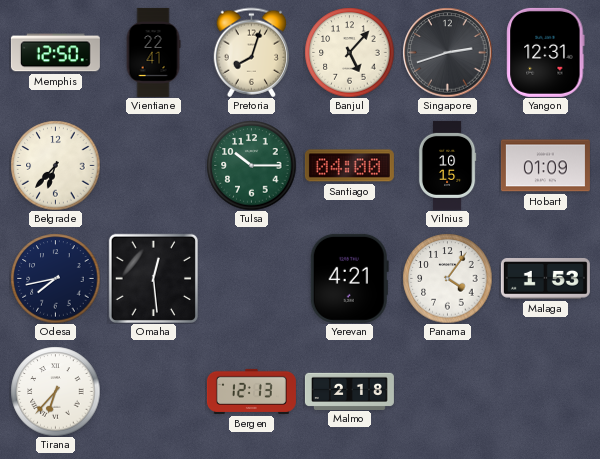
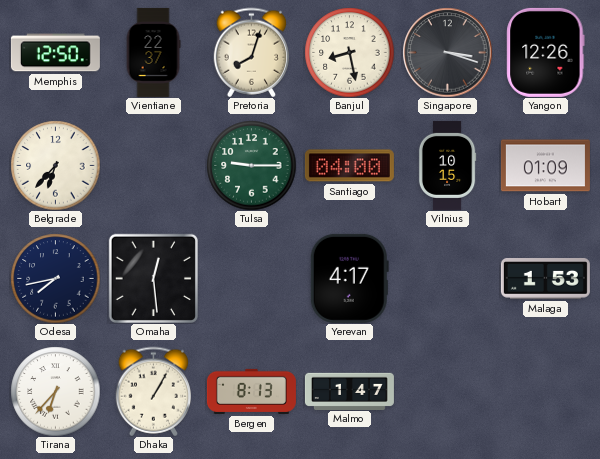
Vientiane: 22:41 -> 22:37 (153, 52)
Banjul: 5:07 -> 8:28 (349, 52)
Singapore: 2:42 -> 3:18 (447, 52)
Yangon: 12:31 -> 12:26 (546, 52)
Tulsa: 10:15 -> 9:15 (251, 165)
Yerevan: 4:21 -> 4:17 (349, 278)
Panama: 4:06 -> none (447, 278)
Dhaka: none -> 1:05 (153, 391)
Bergen: 12:13 -> 8:13 (251, 391)
Malmo: 2:18 -> 1:47 (349, 391)
